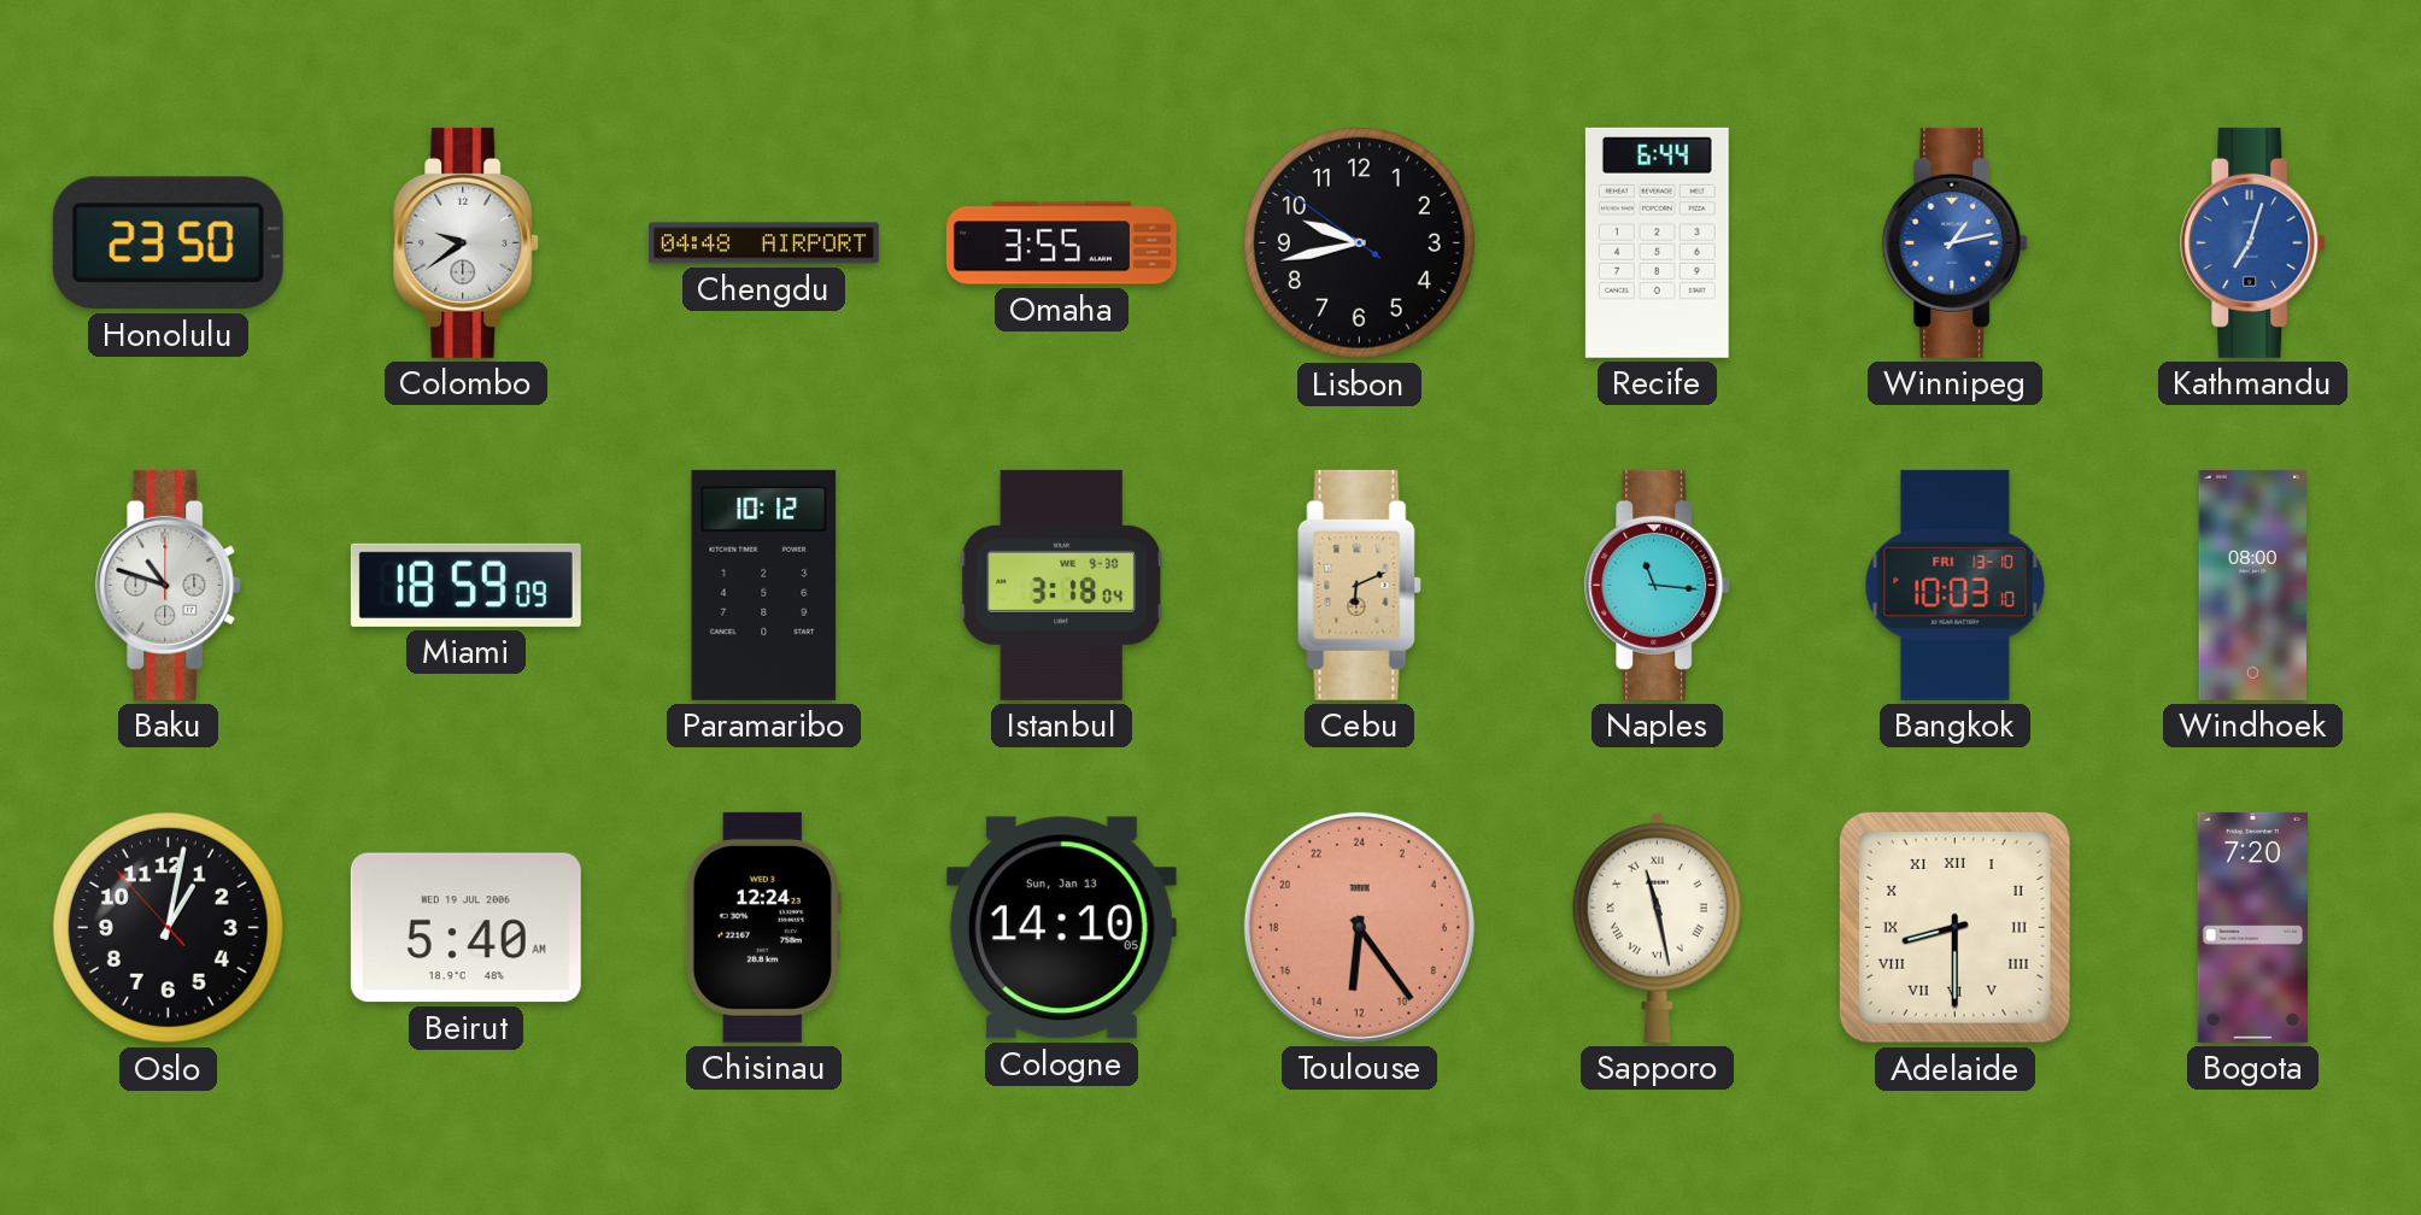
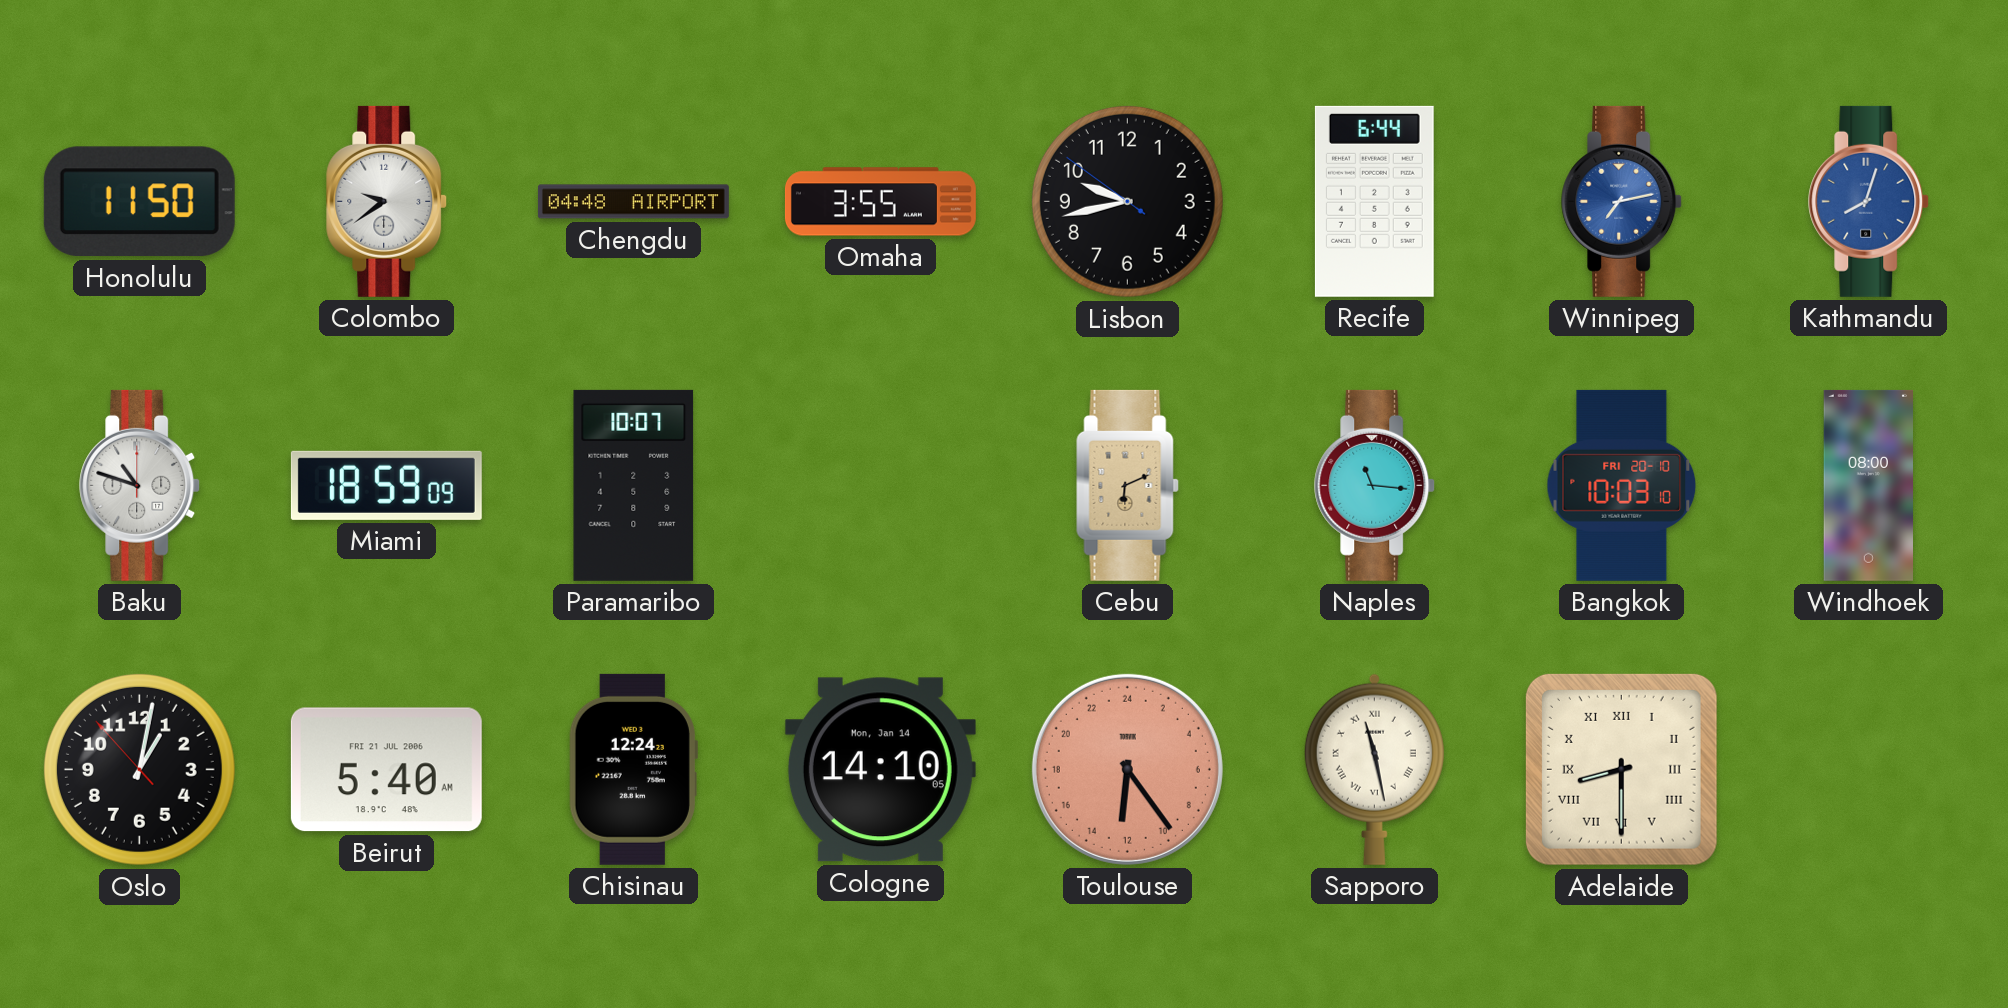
Honolulu: 23:50 -> 11:50 (139, 202)
Winnipeg: 1:13 -> 7:13 (1622, 201)
Kathmandu: 7:03 -> 8:03 (1869, 201)
Paramaribo: 10:12 -> 10:07 (634, 485)
Istanbul: 3:18 -> none (1061, 585)
Bangkok date: FRI 13-10 -> FRI 20-10 (1622, 485)
Beirut date: WED 19 JUL 2006 -> FRI 21 JUL 2006 (386, 770)
Cologne date: Sun, Jan 13 -> Mon, Jan 14 (880, 770)
Bogota: 7:20 -> none (2253, 927)
